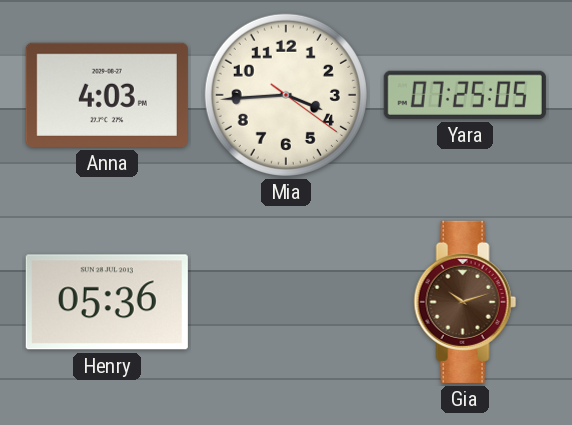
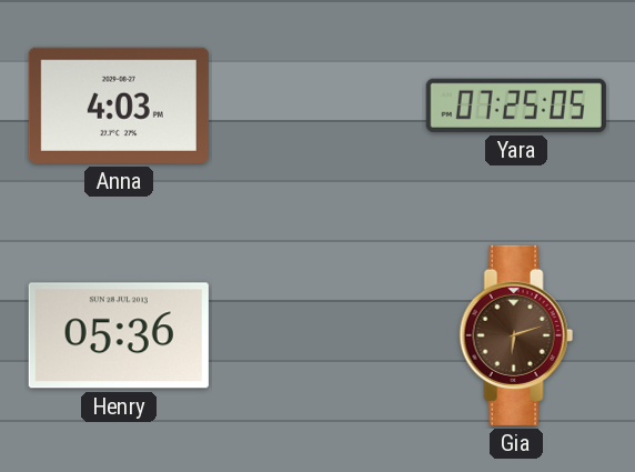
Mia: 3:44 -> none (286, 95)
Gia: 10:12 -> 6:12 (516, 335)
